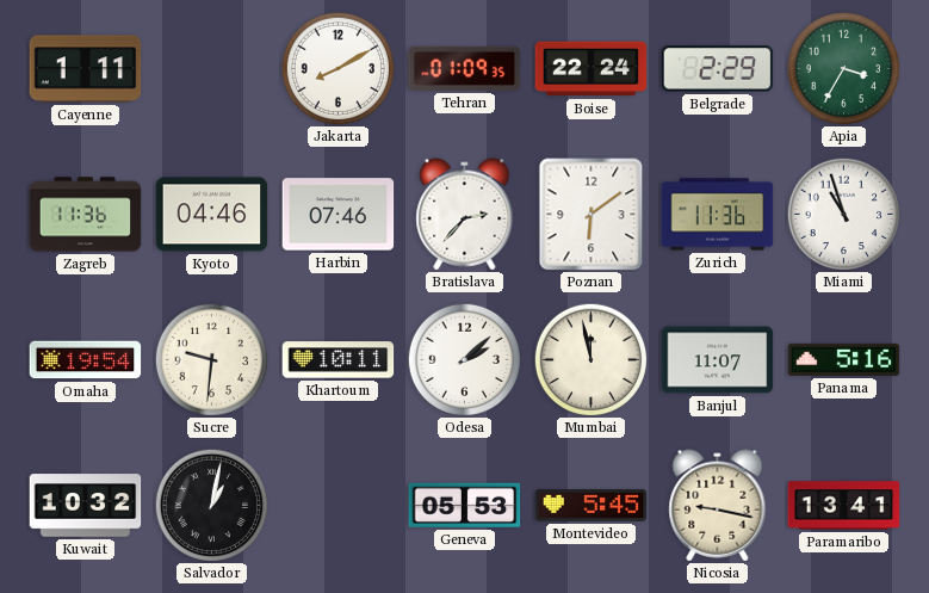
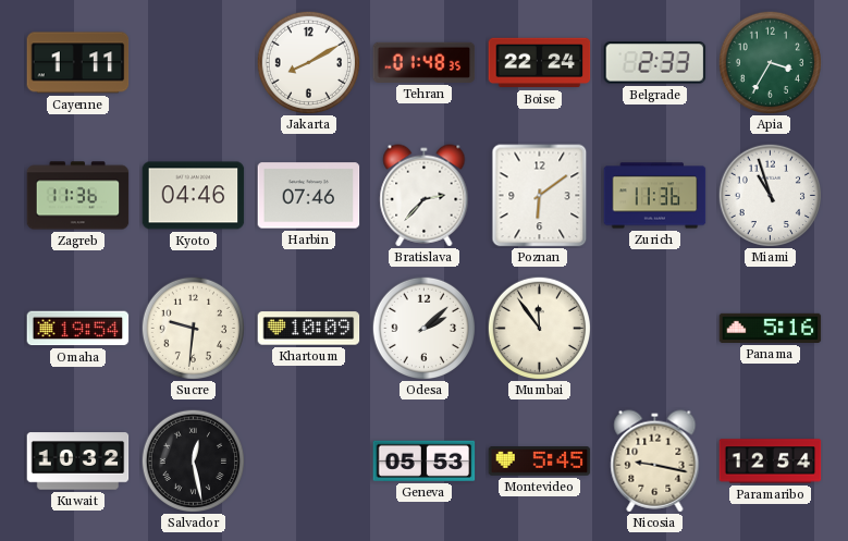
Tehran: 01:09 -> 01:48 (425, 62)
Belgrade: 2:29 -> 2:33 (655, 63)
Khartoum: 10:11 -> 10:09 (309, 329)
Mumbai: 11:58 -> 11:54 (539, 328)
Banjul: 11:07 -> none (718, 360)
Salvador: 1:02 -> 12:28 (193, 460)
Paramaribo: 13:41 -> 12:54 (771, 462)
